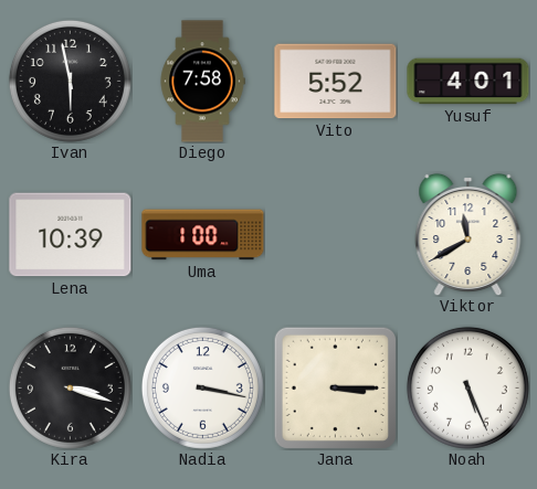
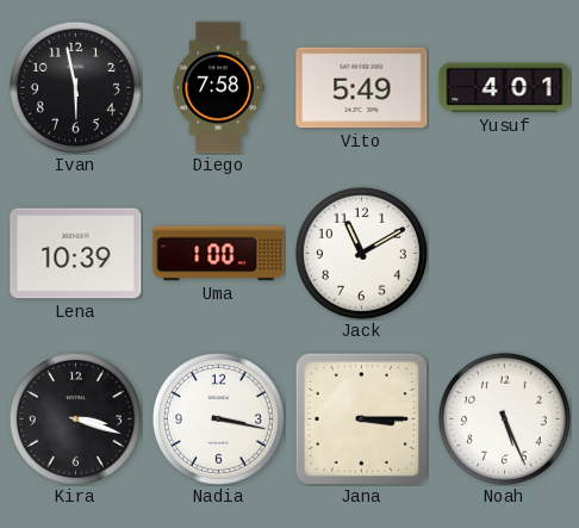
Vito: 5:52 -> 5:49 (362, 88)
Jack: none -> 11:10 (361, 253)
Viktor: 11:40 -> none (468, 234)
